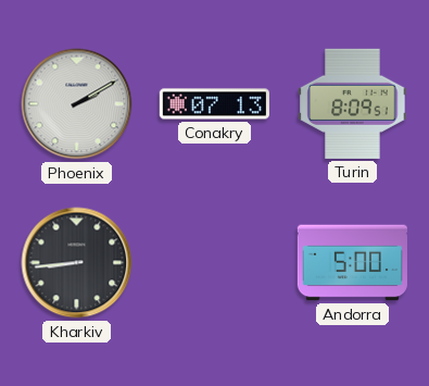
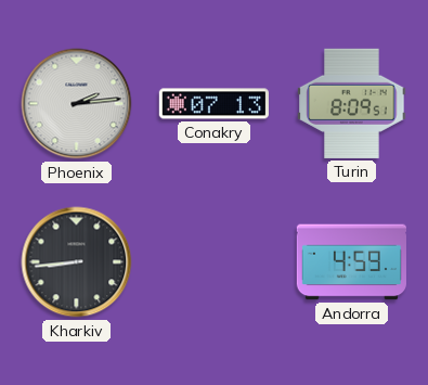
Phoenix: 2:10 -> 2:14 (77, 104)
Andorra: 5:00 -> 4:59 (351, 262)
